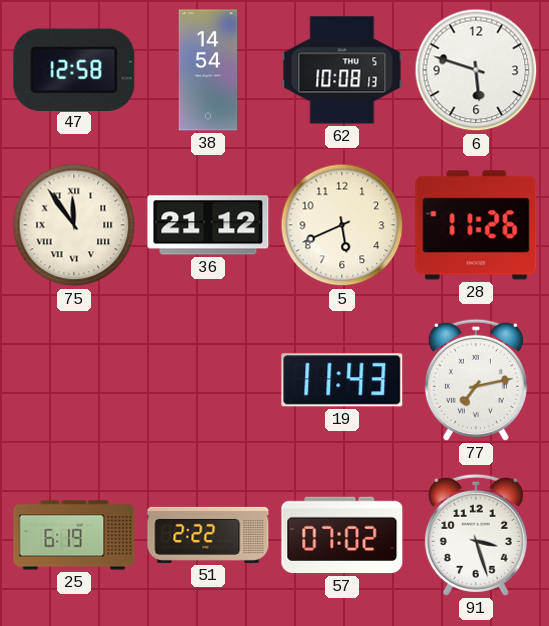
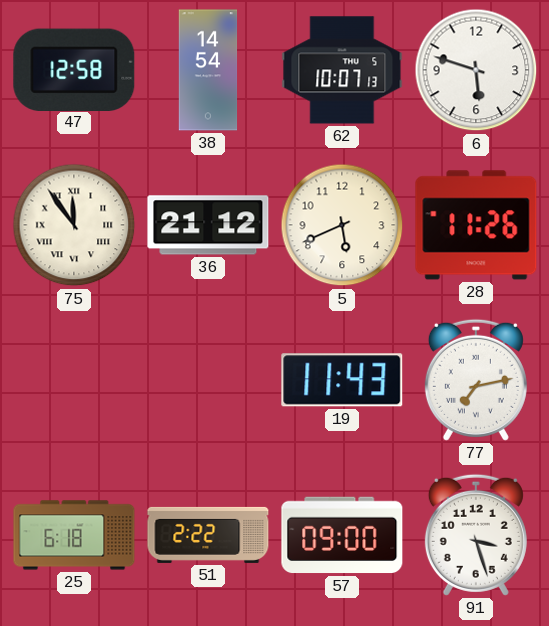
62: 10:08 -> 10:07 (342, 70)
25: 6:19 -> 6:18 (74, 535)
57: 07:02 -> 09:00 (342, 535)
